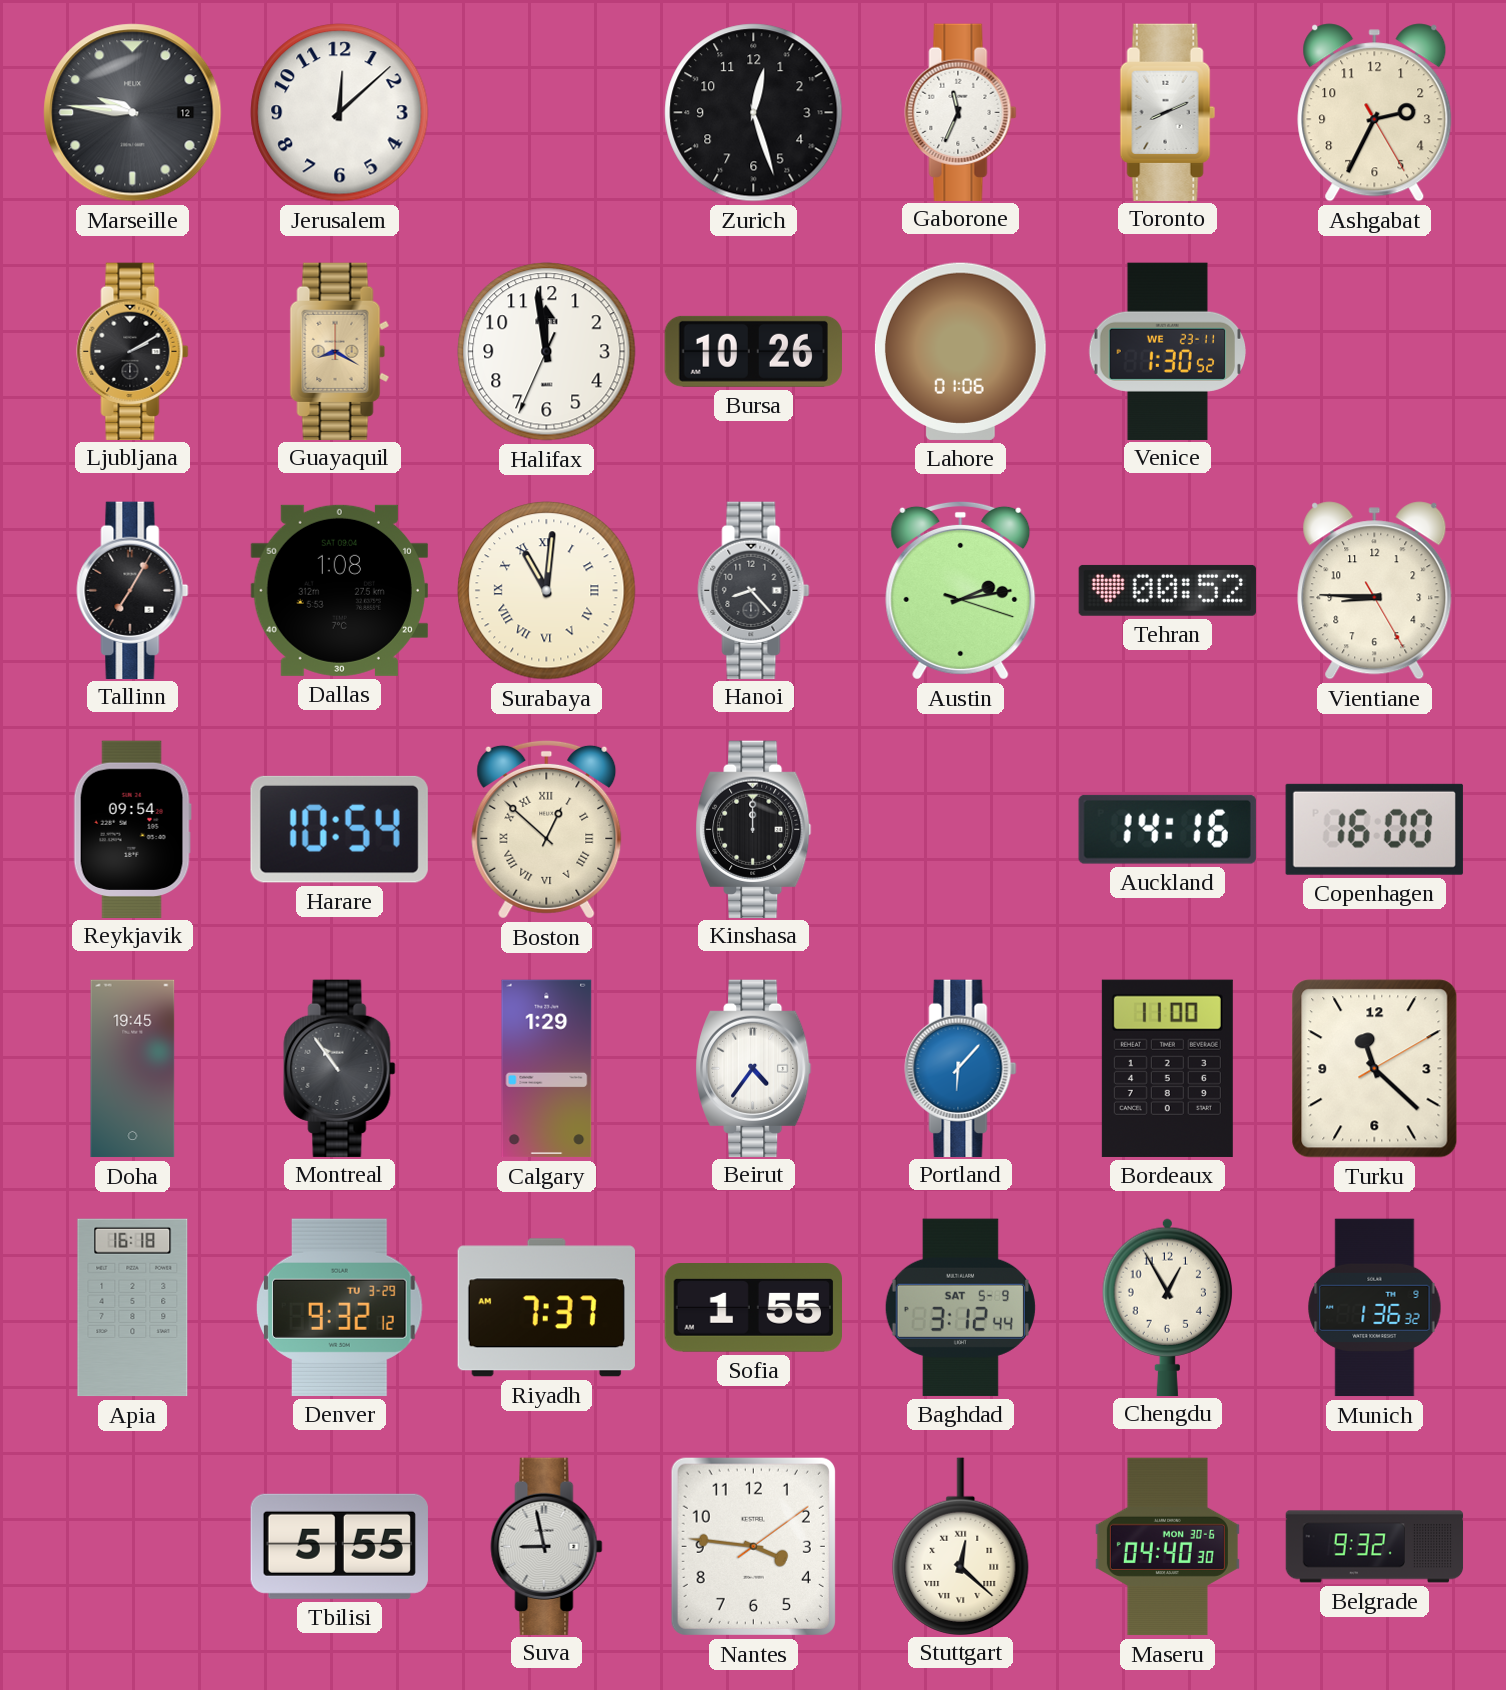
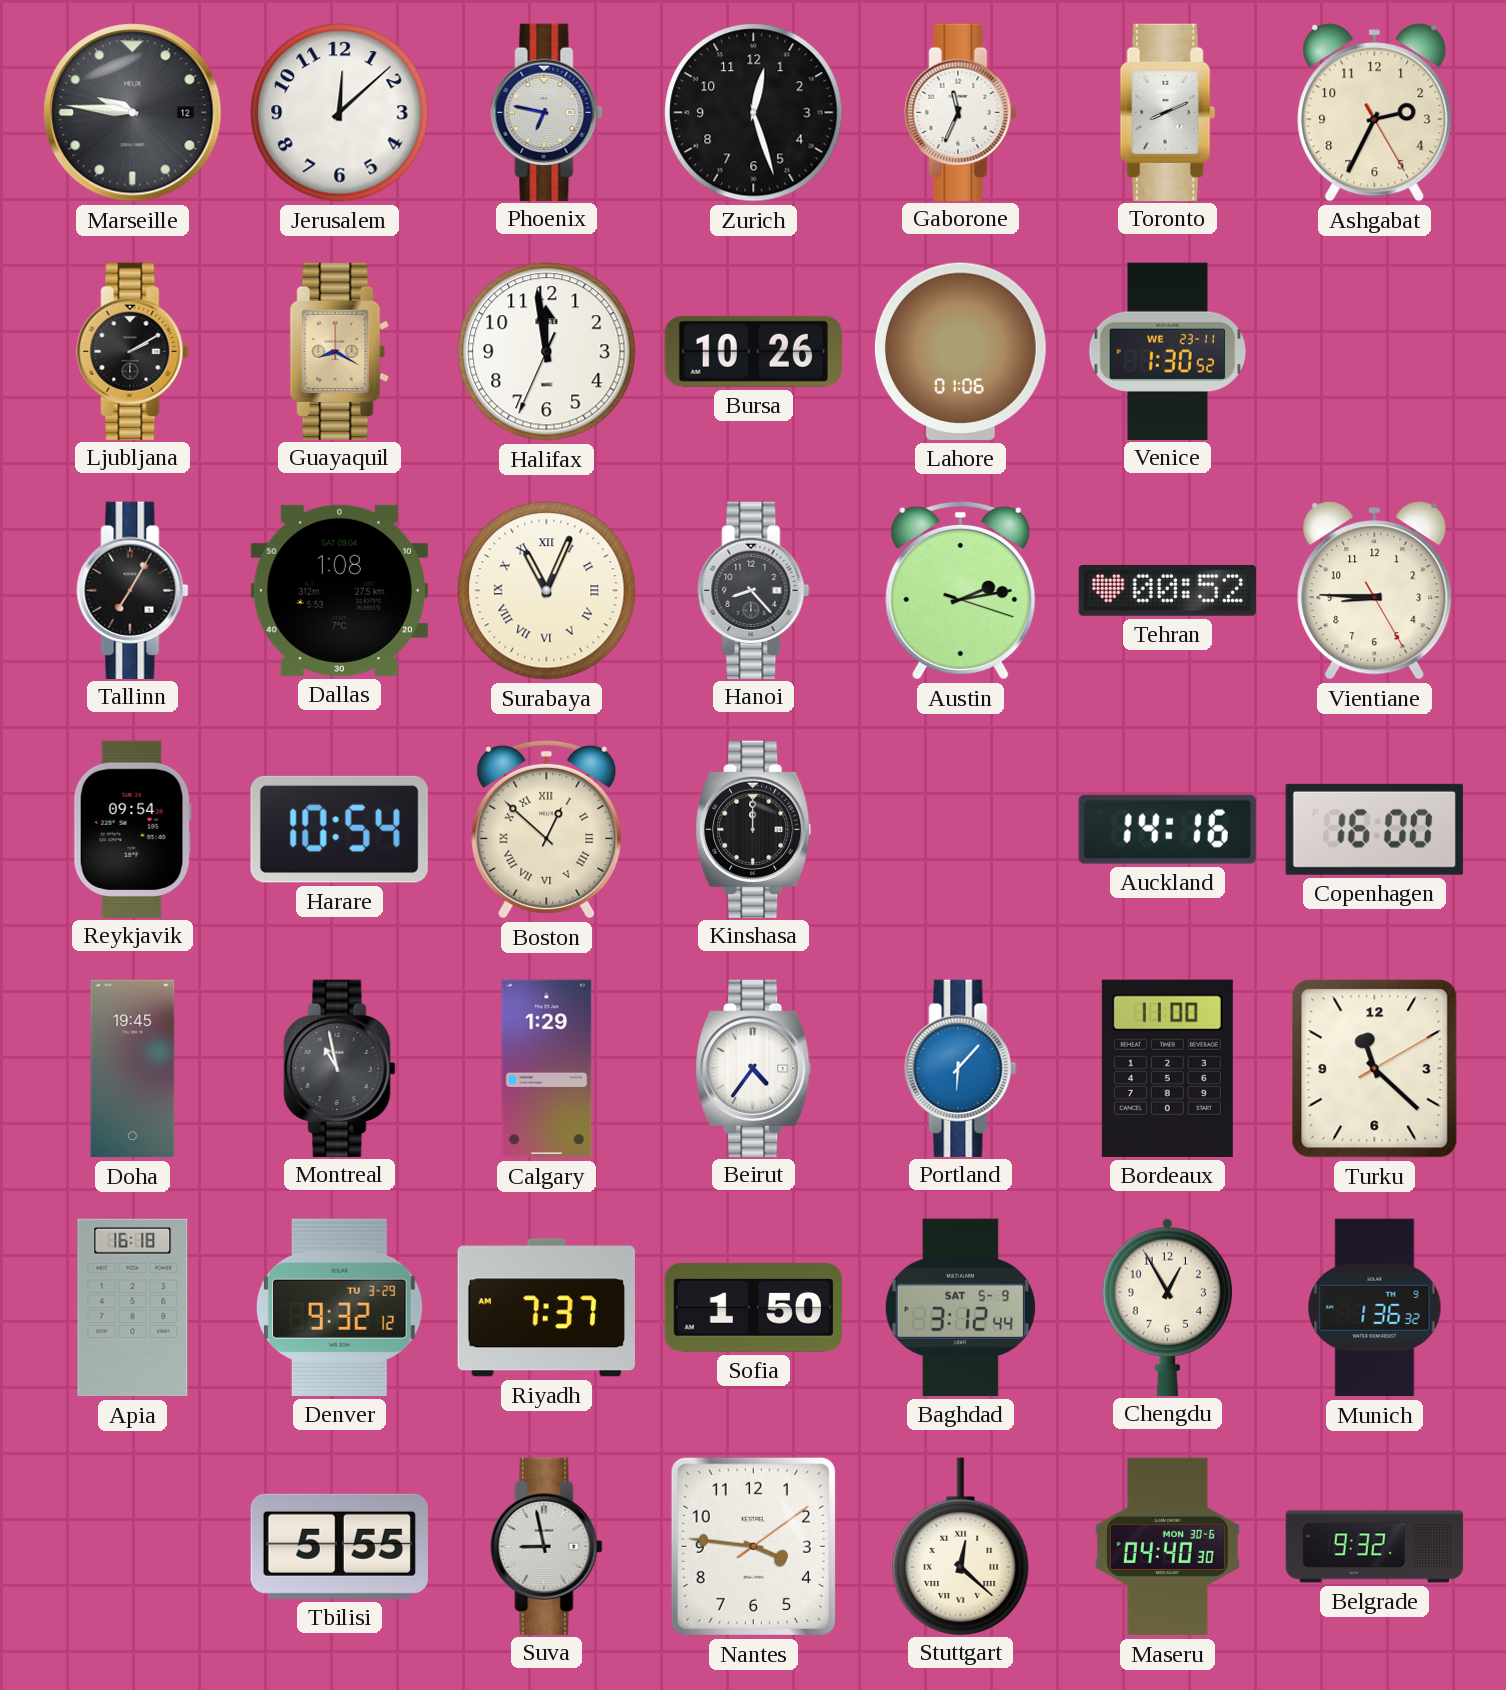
Phoenix: none -> 6:47 (547, 112)
Surabaya: 11:01 -> 11:04 (547, 591)
Montreal: 10:54 -> 10:58 (340, 1068)
Sofia: 1:55 -> 1:50 (753, 1308)
